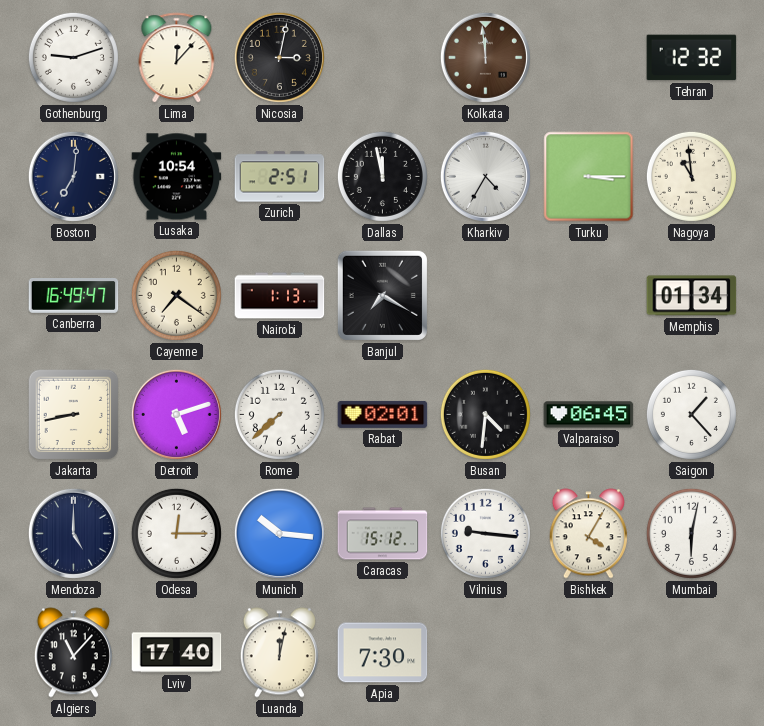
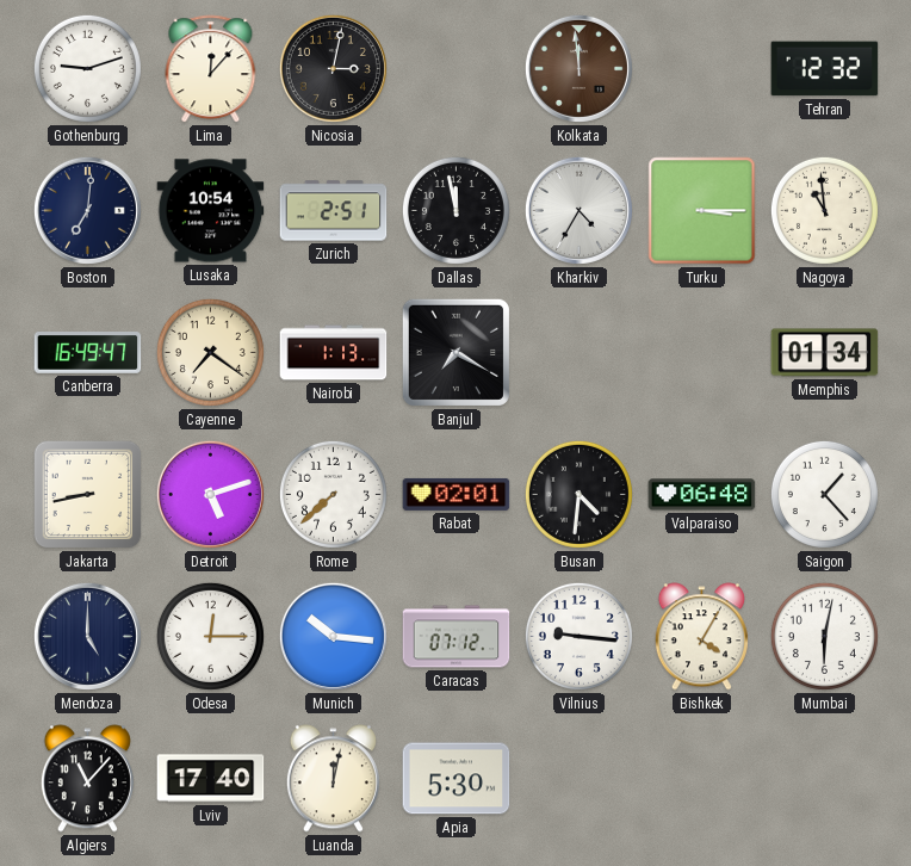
Valparaiso: 06:45 -> 06:48 (702, 495)
Caracas: 15:12 -> 07:12 (457, 637)
Apia: 7:30 -> 5:30 (457, 779)
